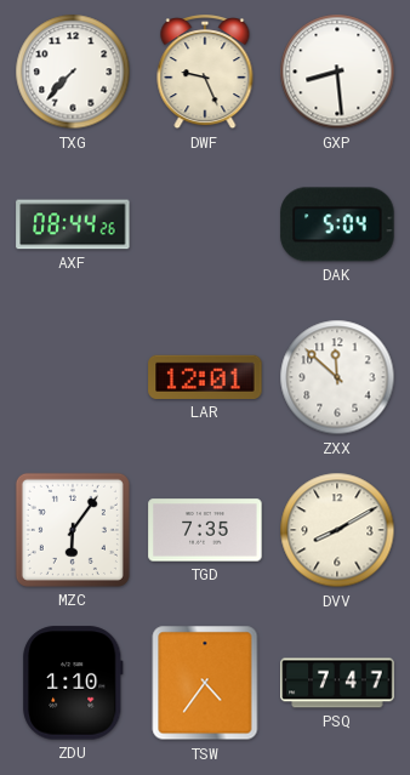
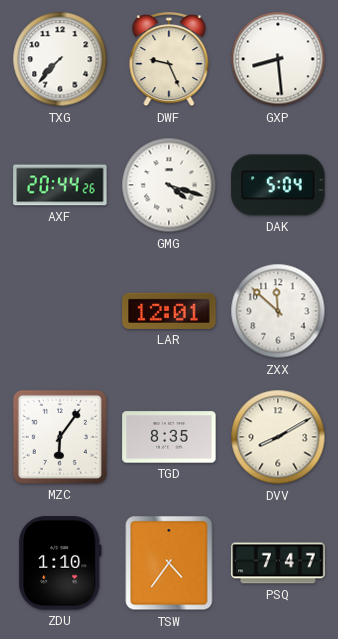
AXF: 08:44 -> 20:44 (60, 185)
GMG: none -> 4:18 (169, 185)
TGD: 7:35 -> 8:35 (169, 437)
